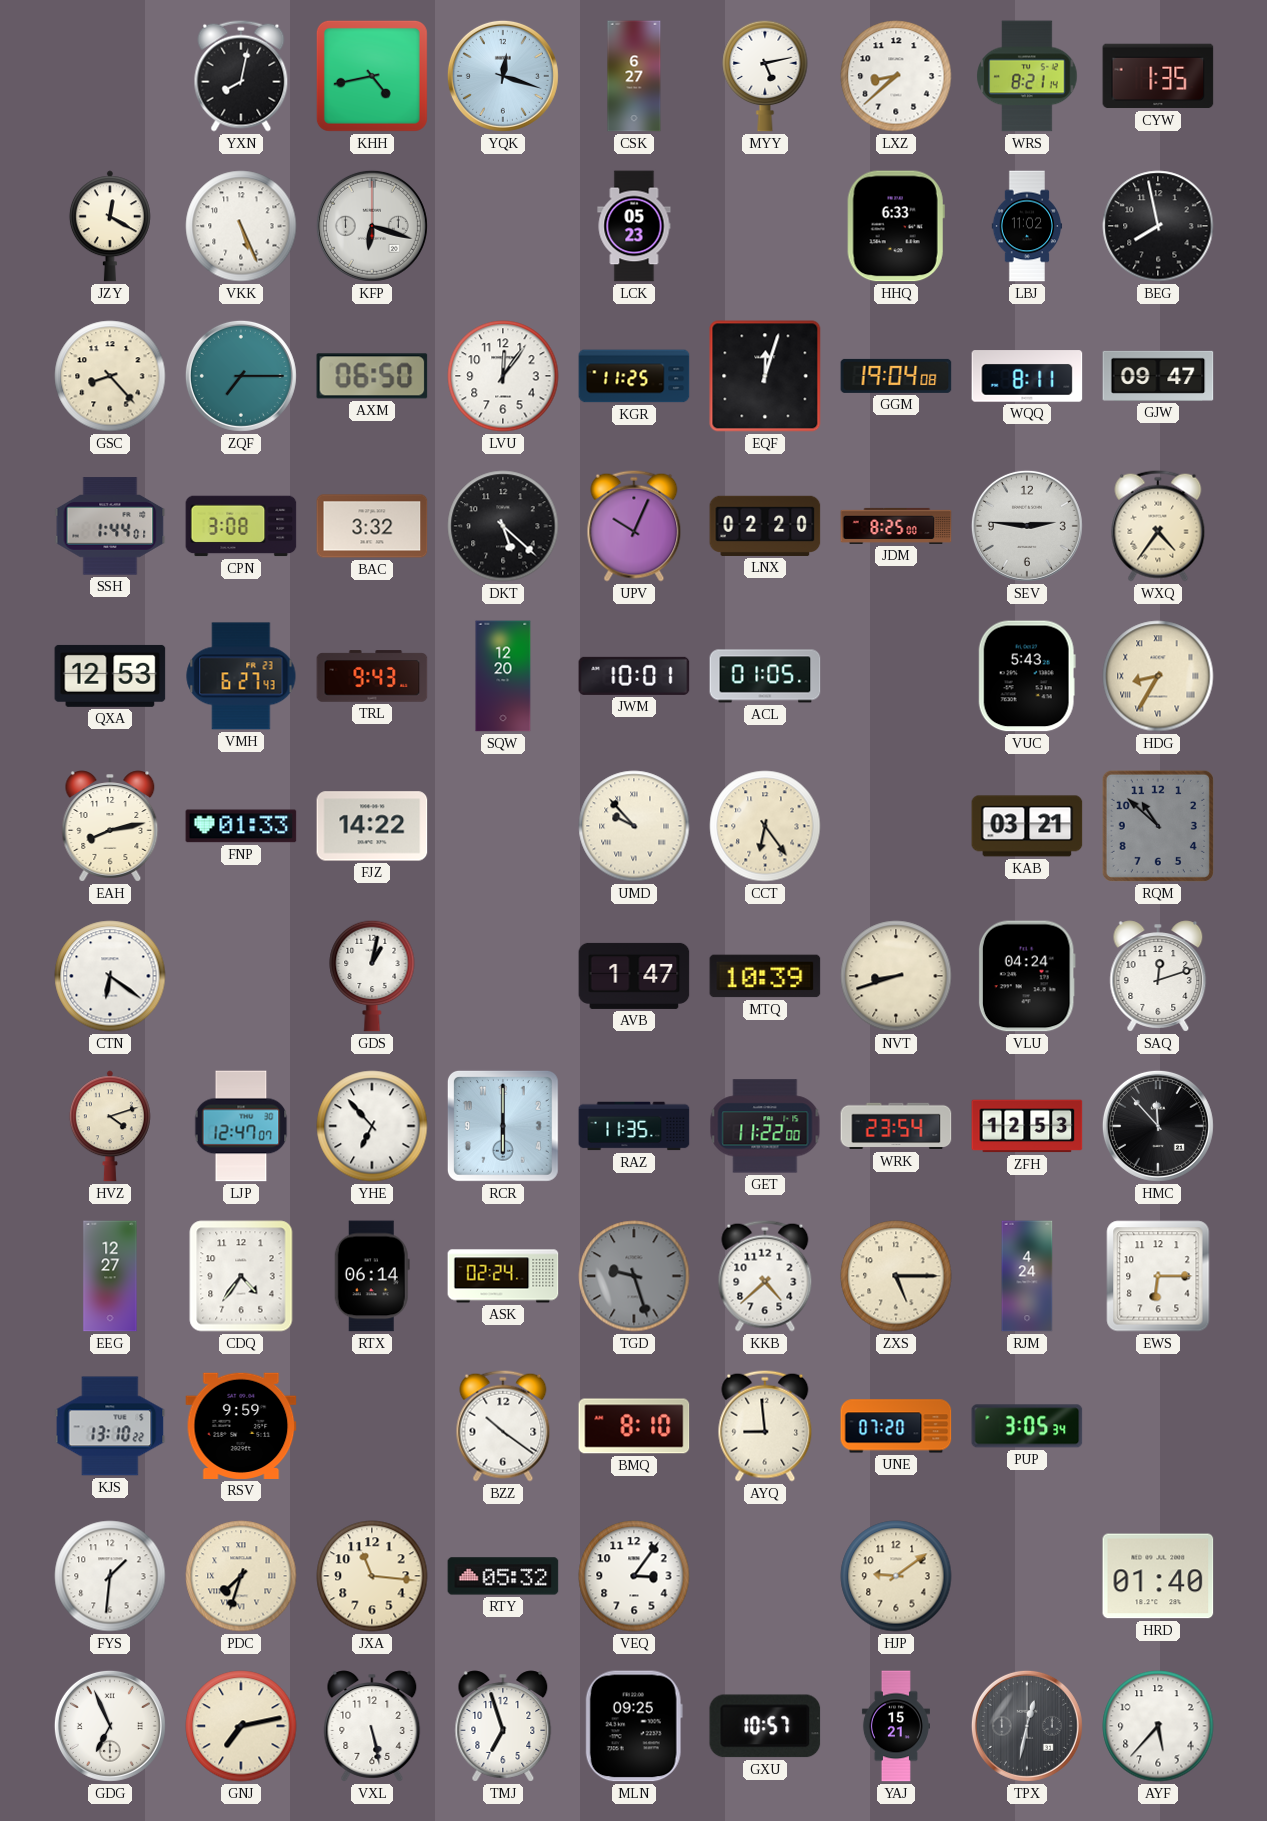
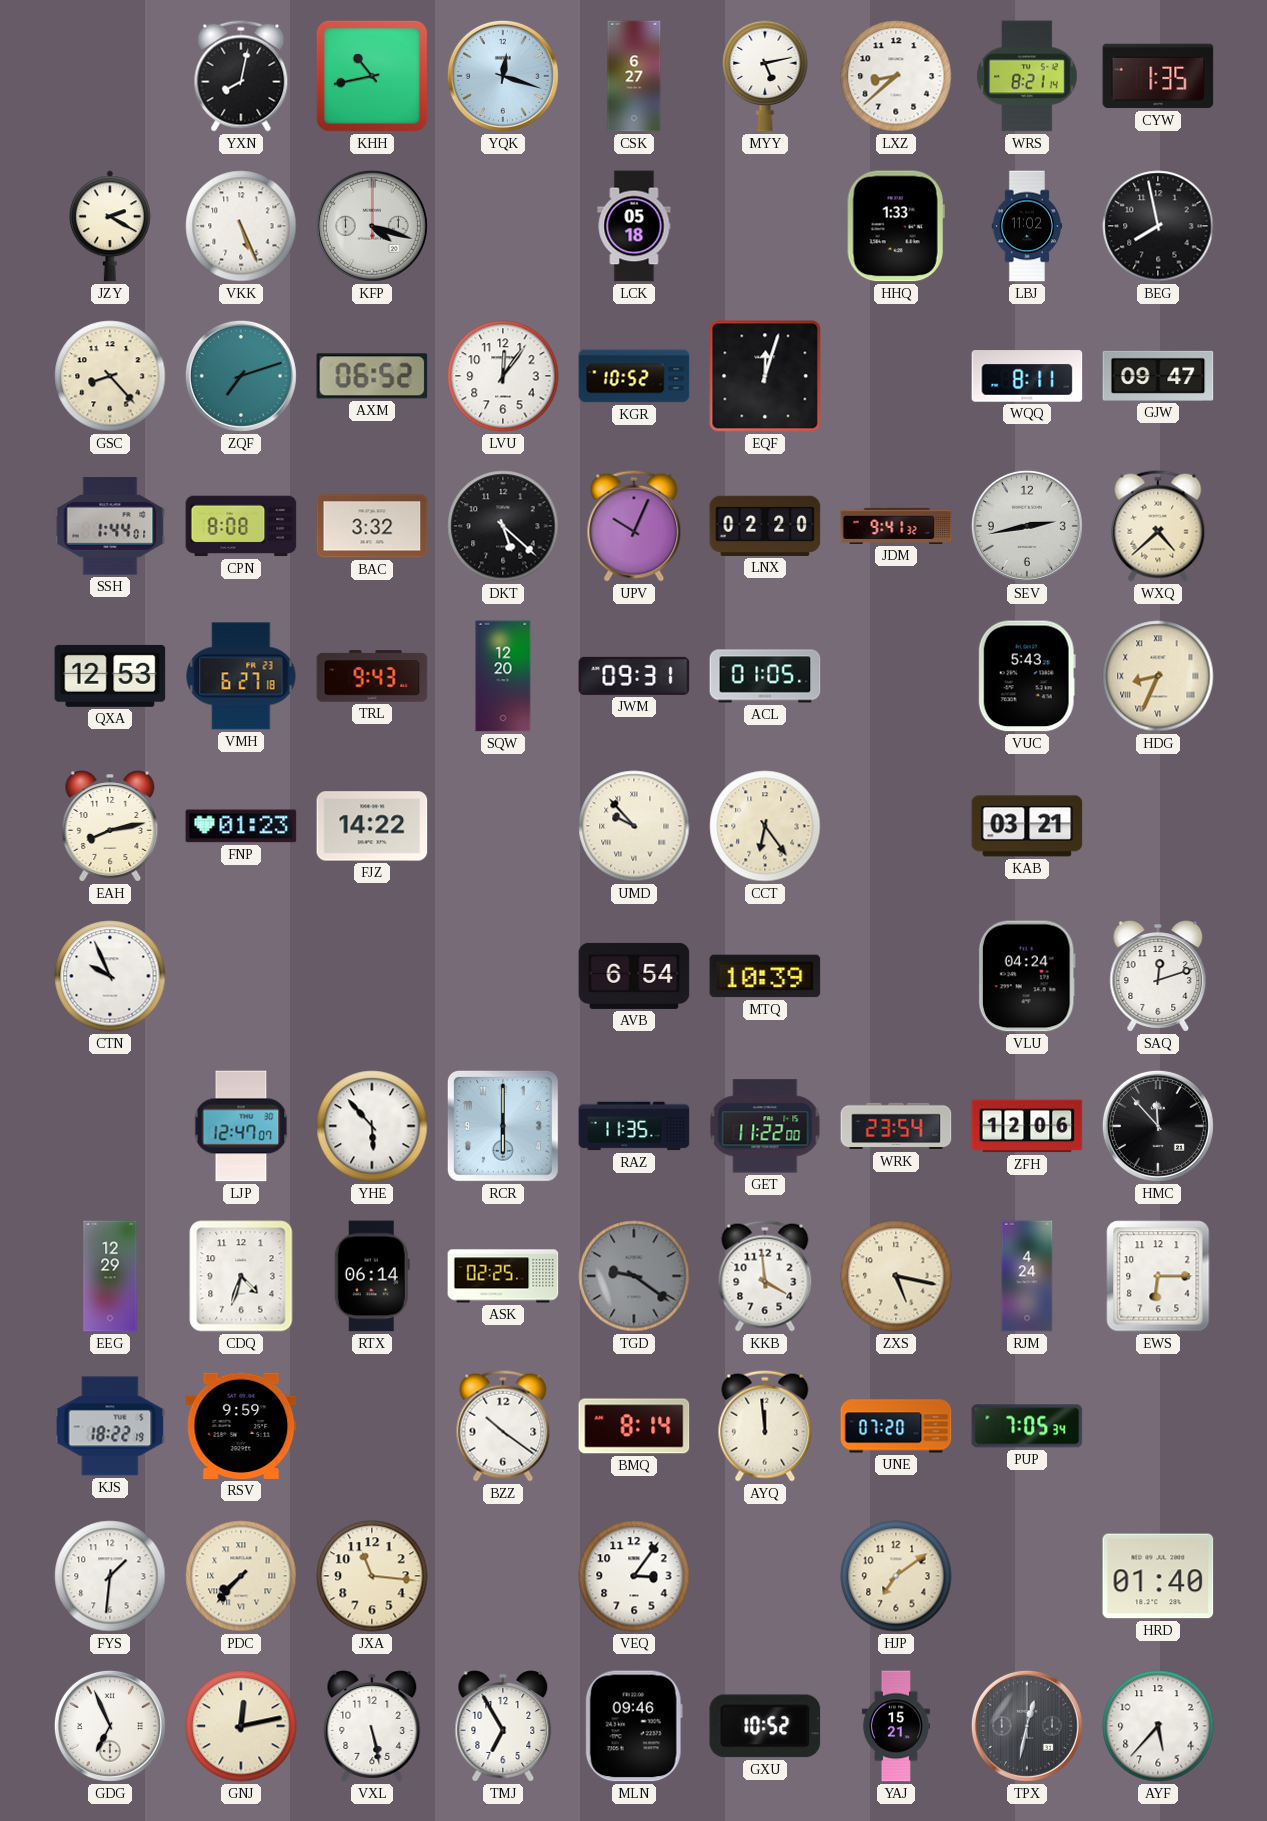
KHH: 4:43 -> 10:43 (372, 76)
JZY: 12:20 -> 2:20 (110, 226)
KFP: 6:18 -> 4:18 (372, 226)
LCK: 05:23 -> 05:18 (634, 226)
HHQ: 6:33 -> 1:33 (896, 226)
ZQF: 7:15 -> 7:12 (241, 376)
AXM: 06:50 -> 06:52 (372, 376)
KGR: 11:25 -> 10:52 (634, 376)
GGM: 19:04 -> none (896, 376)
CPN: 3:08 -> 8:08 (241, 526)
JDM: 8:25 -> 9:41 (896, 526)
SEV: 2:46 -> 2:43 (1027, 526)
WXQ: 4:36 -> 4:38 (1158, 526)
VMH: 6:27:43 -> 6:27:18 (241, 676)
JWM: 10:01 -> 09:31 (634, 676)
HDG: 8:35 -> 8:34 (1158, 676)
FNP: 01:33 -> 01:23 (241, 826)
RQM: 10:52 -> none (1158, 826)
CTN: 6:21 -> 9:56 (110, 976)
GDS: 1:02 -> none (372, 976)
AVB: 1:47 -> 6:54 (634, 976)
NVT: 8:42 -> none (896, 976)
HVZ: 4:12 -> none (110, 1126)
YHE: 6:53 -> 5:53 (372, 1126)
ZFH: 12:53 -> 12:06 (1027, 1126)
EEG: 12:27 -> 12:29 (110, 1276)
CDQ: 4:36 -> 4:33 (241, 1276)
ASK: 02:24 -> 02:25 (503, 1276)
TGD: 9:27 -> 9:21 (634, 1276)
KKB: 4:38 -> 3:59 (765, 1276)
ZXS: 5:15 -> 5:17 (896, 1276)
KJS: 13:10 -> 18:22 (110, 1426)
BMQ: 8:10 -> 8:14 (634, 1426)
AYQ: 8:59 -> 11:59 (765, 1426)
PUP: 3:05 -> 7:05 (1027, 1426)
PDC: 7:33 -> 7:37 (241, 1576)
RTY: 05:32 -> none (503, 1576)
HJP: 9:09 -> 7:09 (896, 1576)
GNJ: 7:13 -> 12:13 (241, 1726)
TMJ: 6:57 -> 6:55 (503, 1726)
MLN: 09:25 -> 09:46 (634, 1726)
GXU: 10:57 -> 10:52 (765, 1726)
